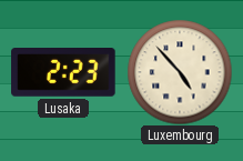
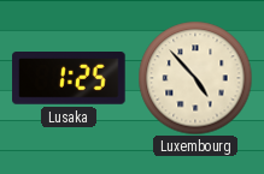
Lusaka: 2:23 -> 1:25 (69, 79)
